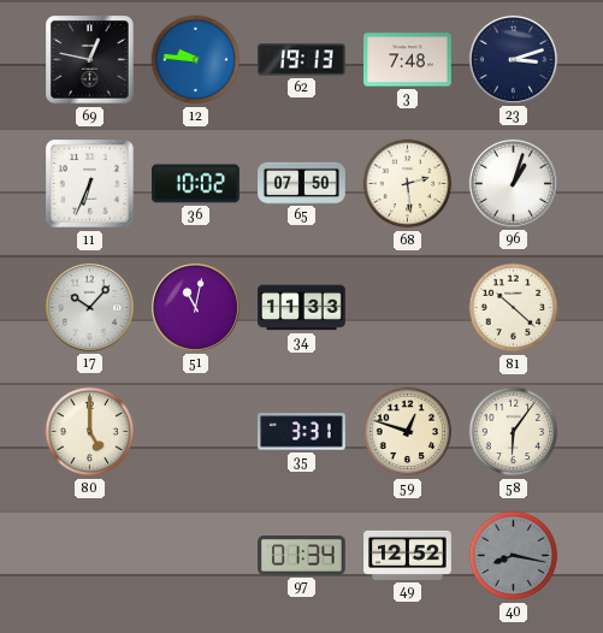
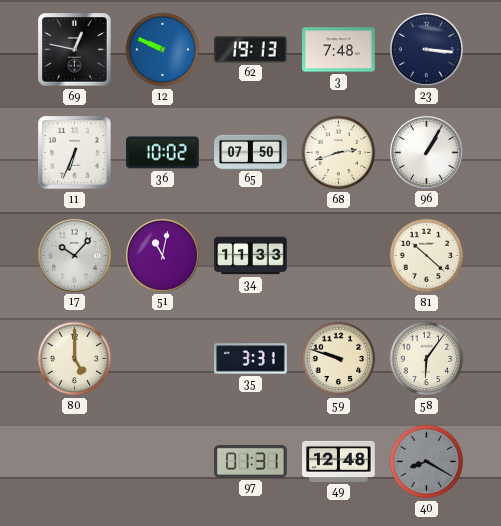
12: 9:46 -> 9:49 (163, 50)
23: 3:12 -> 3:16 (426, 49)
68: 2:29 -> 2:42 (339, 153)
96: 1:03 -> 1:05 (426, 152)
59: 12:48 -> 9:48 (339, 359)
97: 01:34 -> 01:31 (251, 462)
49: 12:52 -> 12:48 (339, 461)
40: 8:17 -> 8:20 (427, 462)
